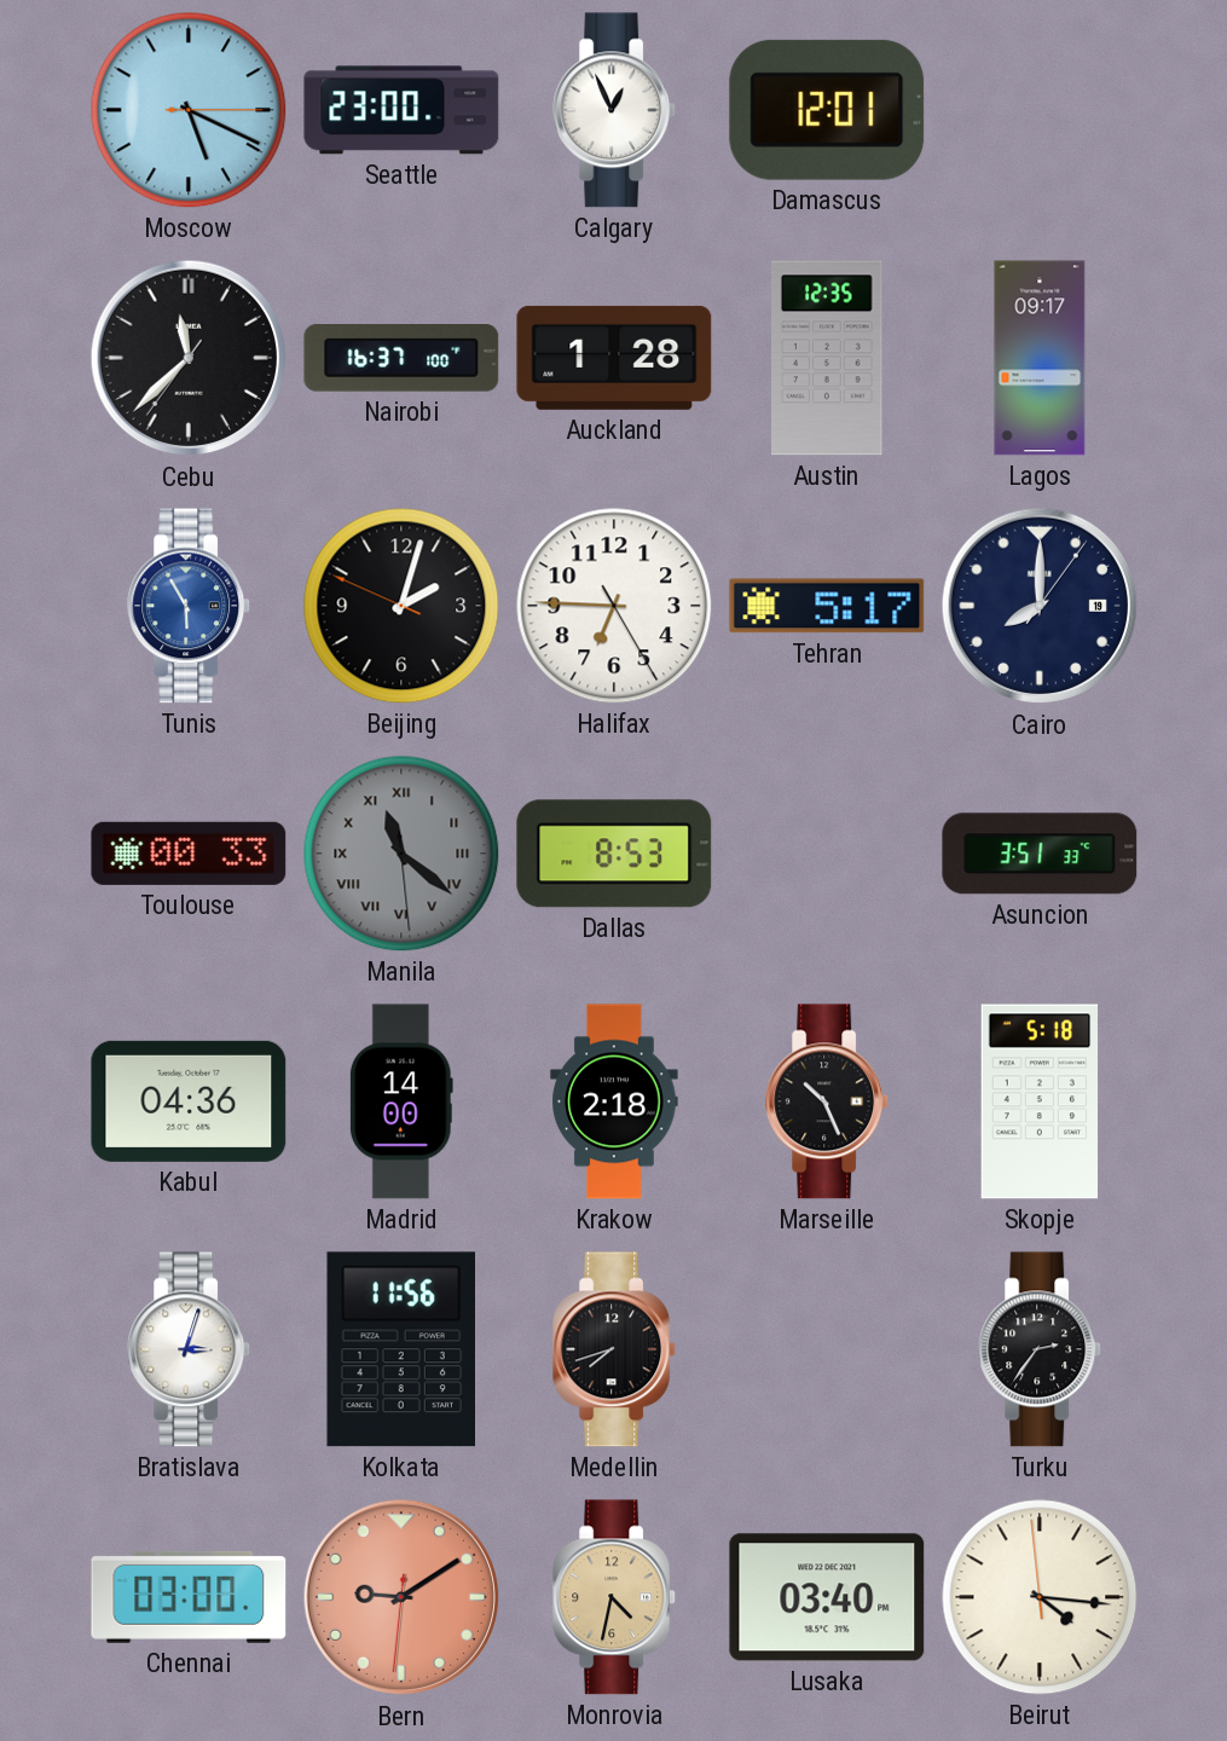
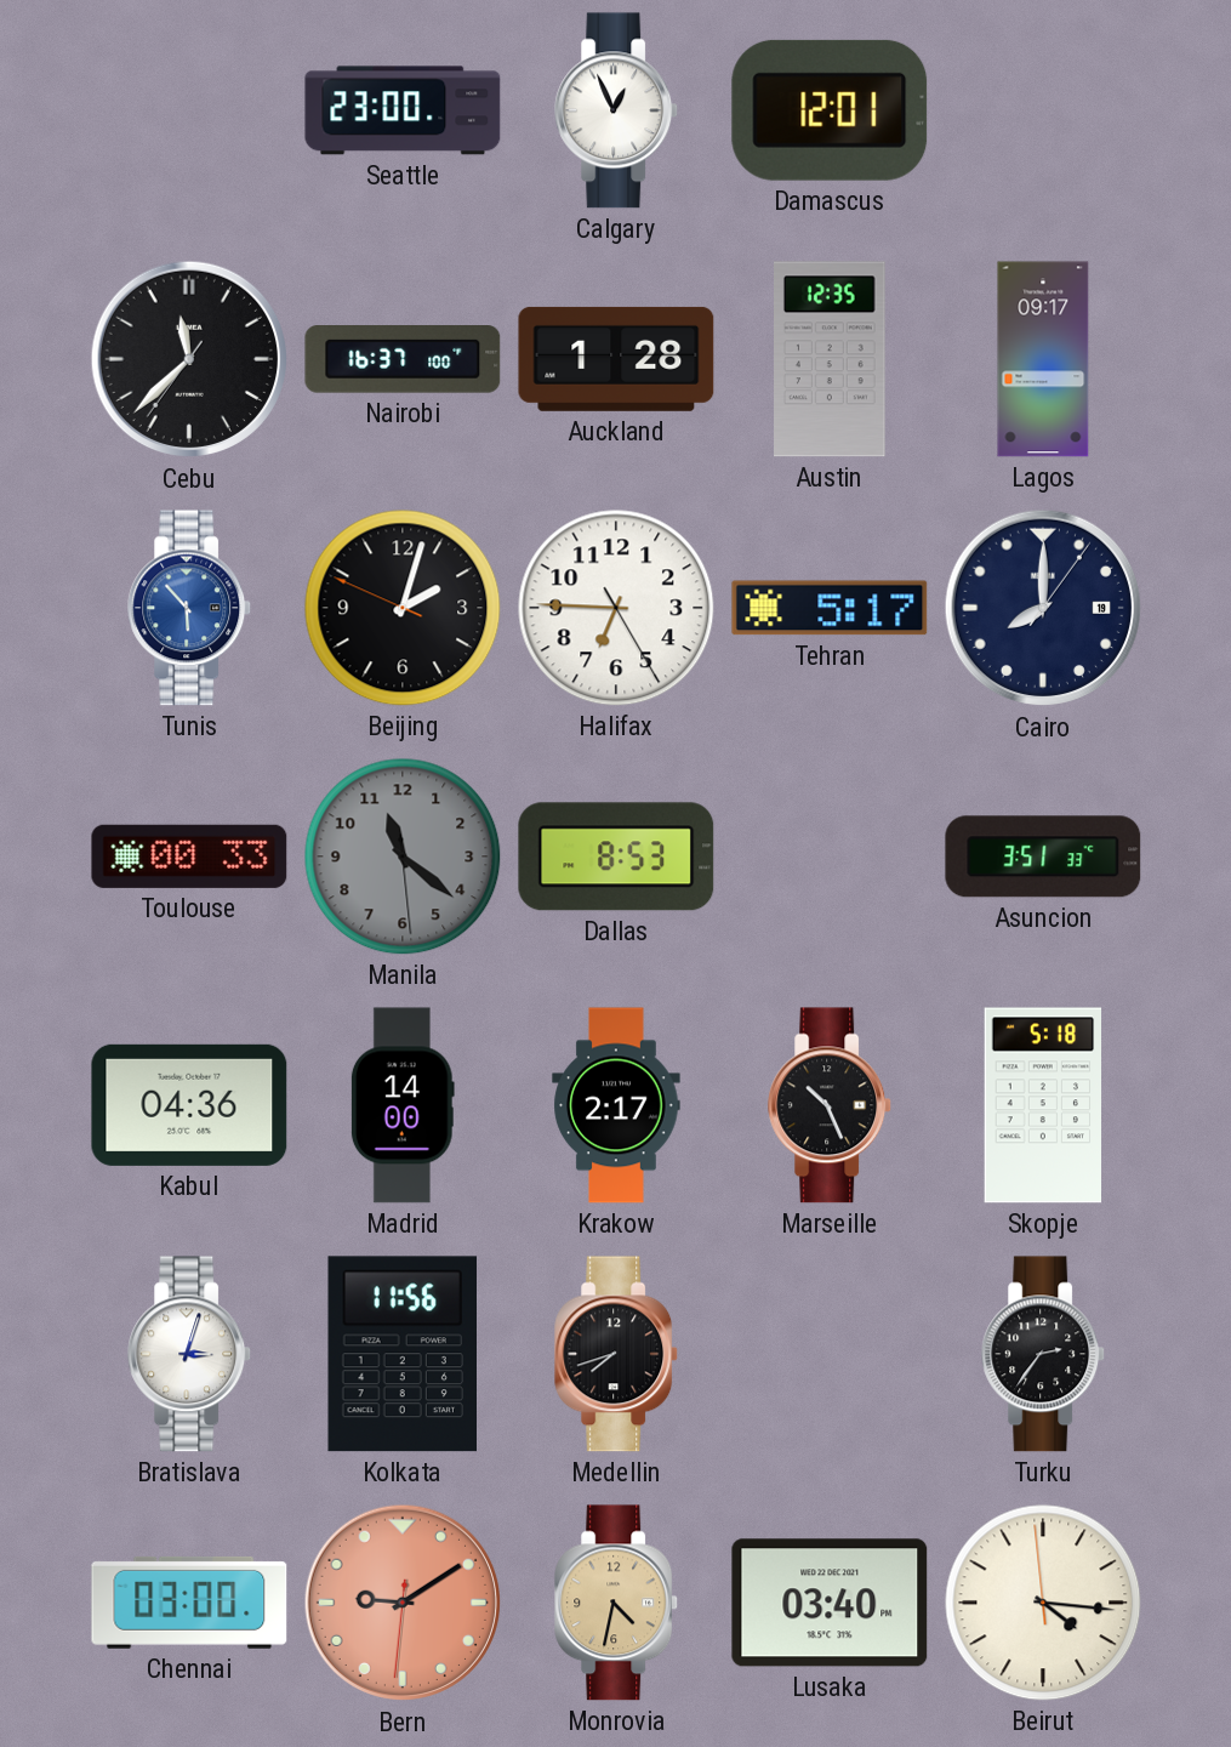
Moscow: 5:19 -> none (189, 110)
Tunis: 5:55 -> 5:53 (190, 608)
Manila numerals: Roman -> Arabic (403, 857)
Krakow: 2:18 -> 2:17 (616, 1105)
